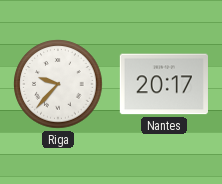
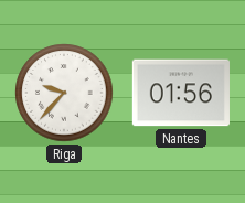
Nantes: 20:17 -> 01:56 (181, 93)
